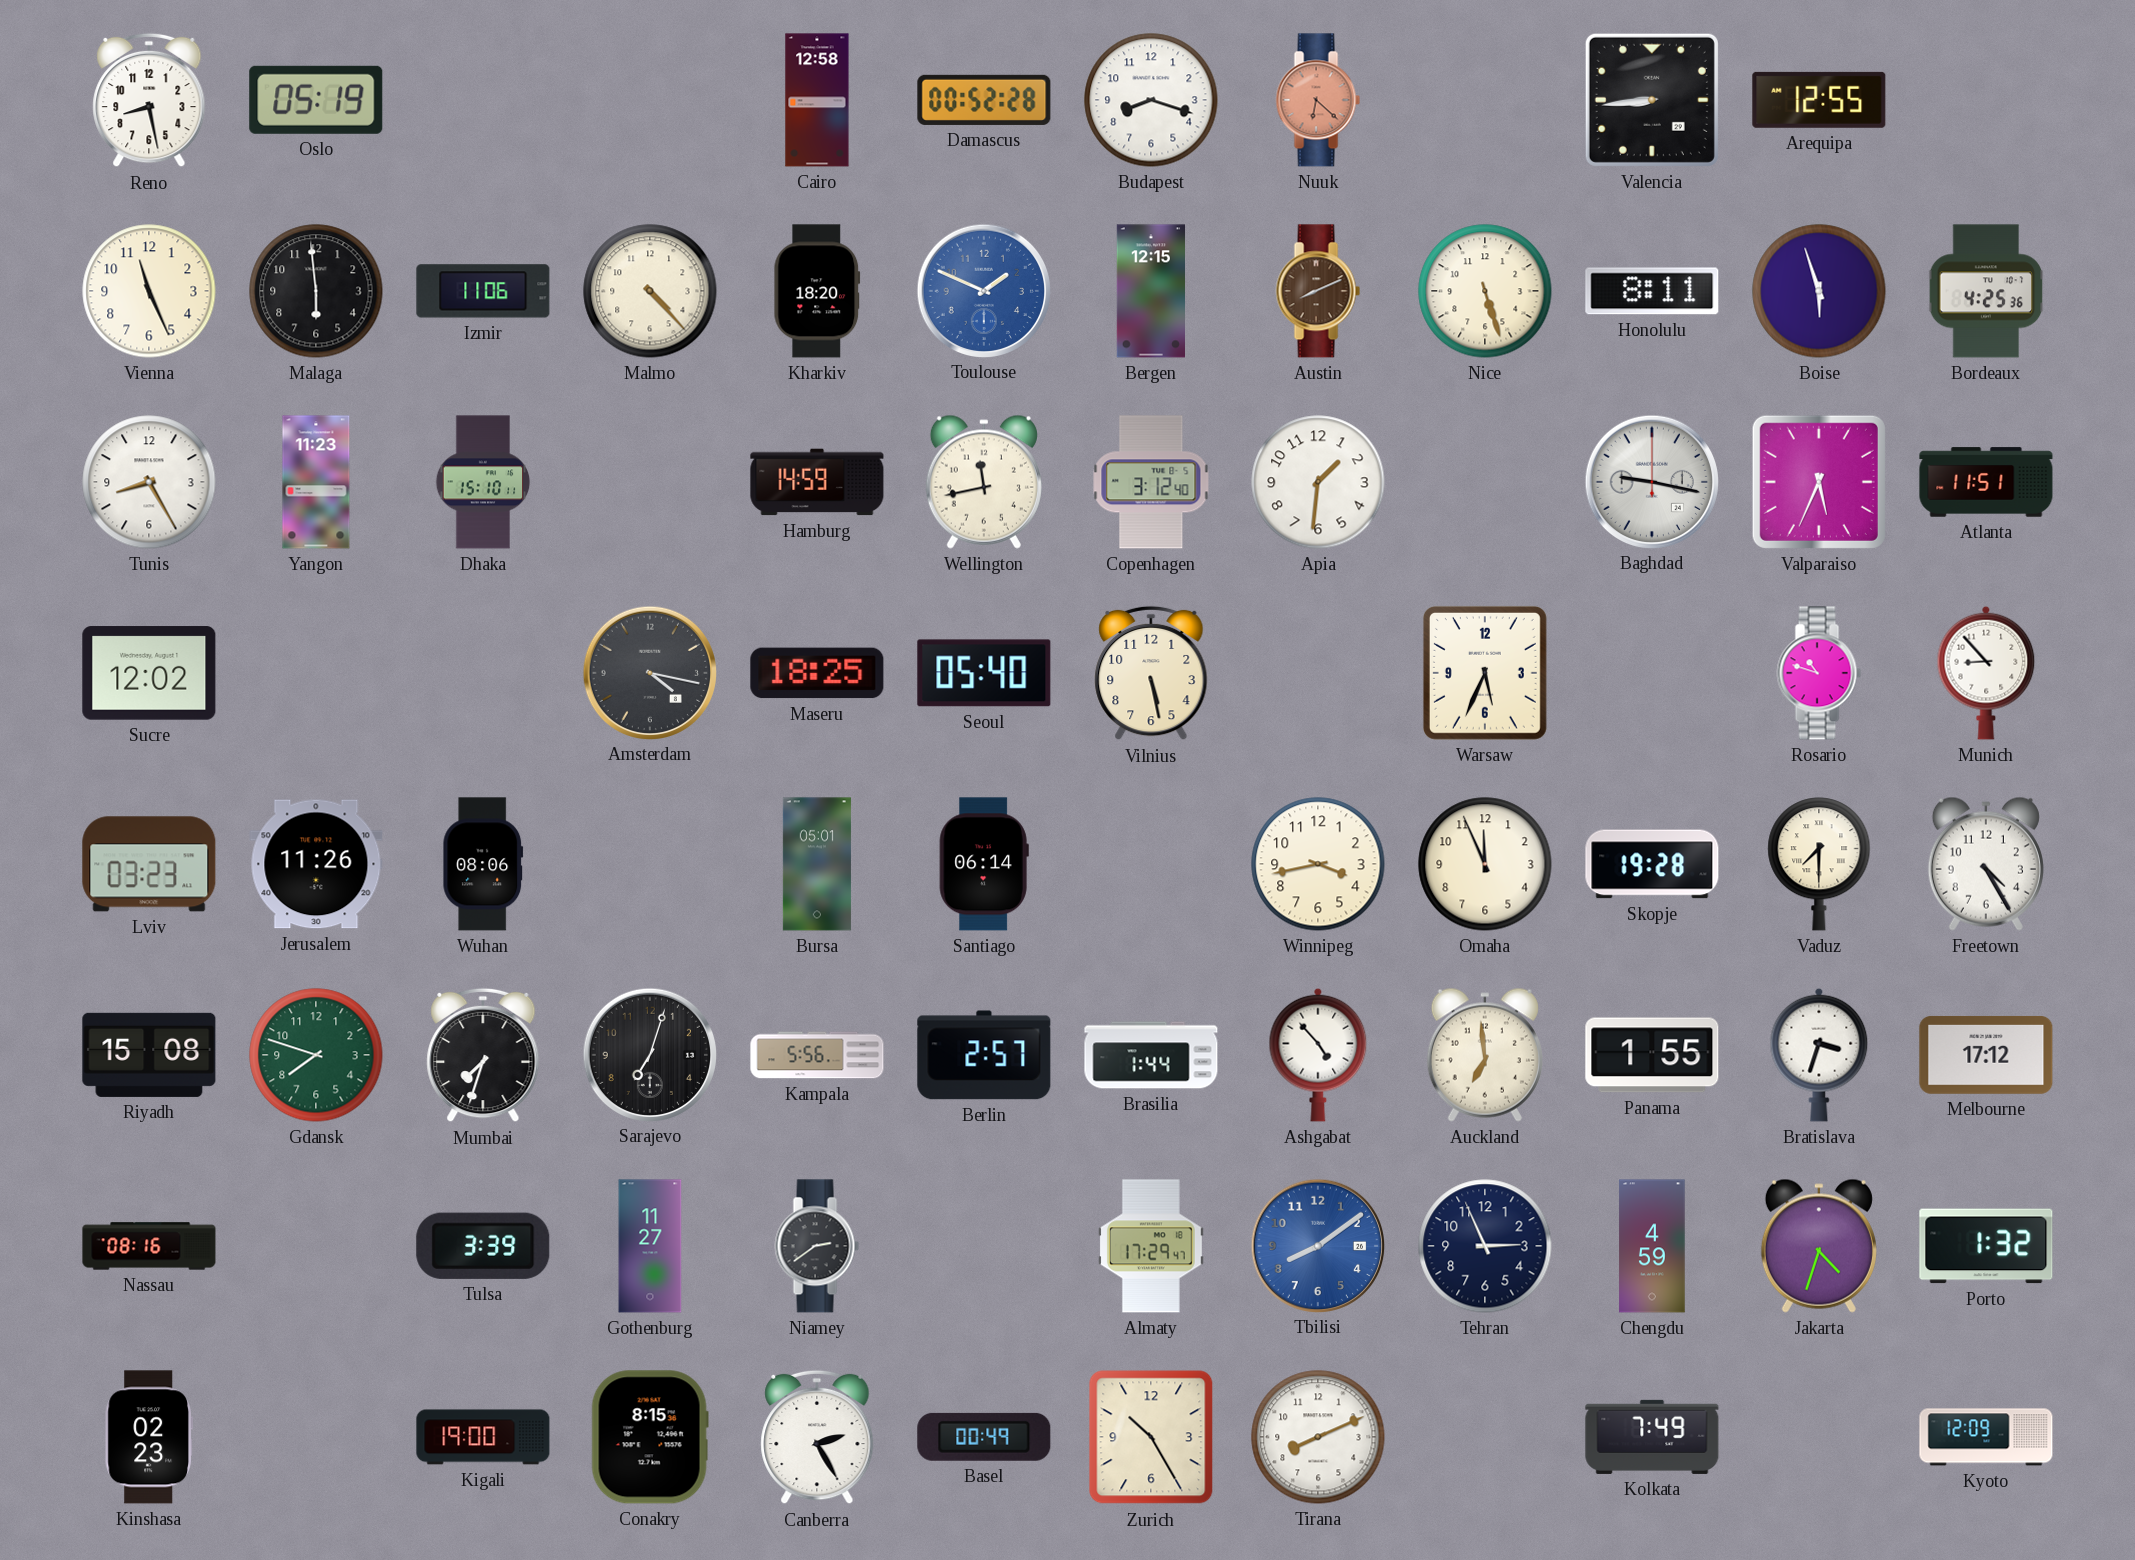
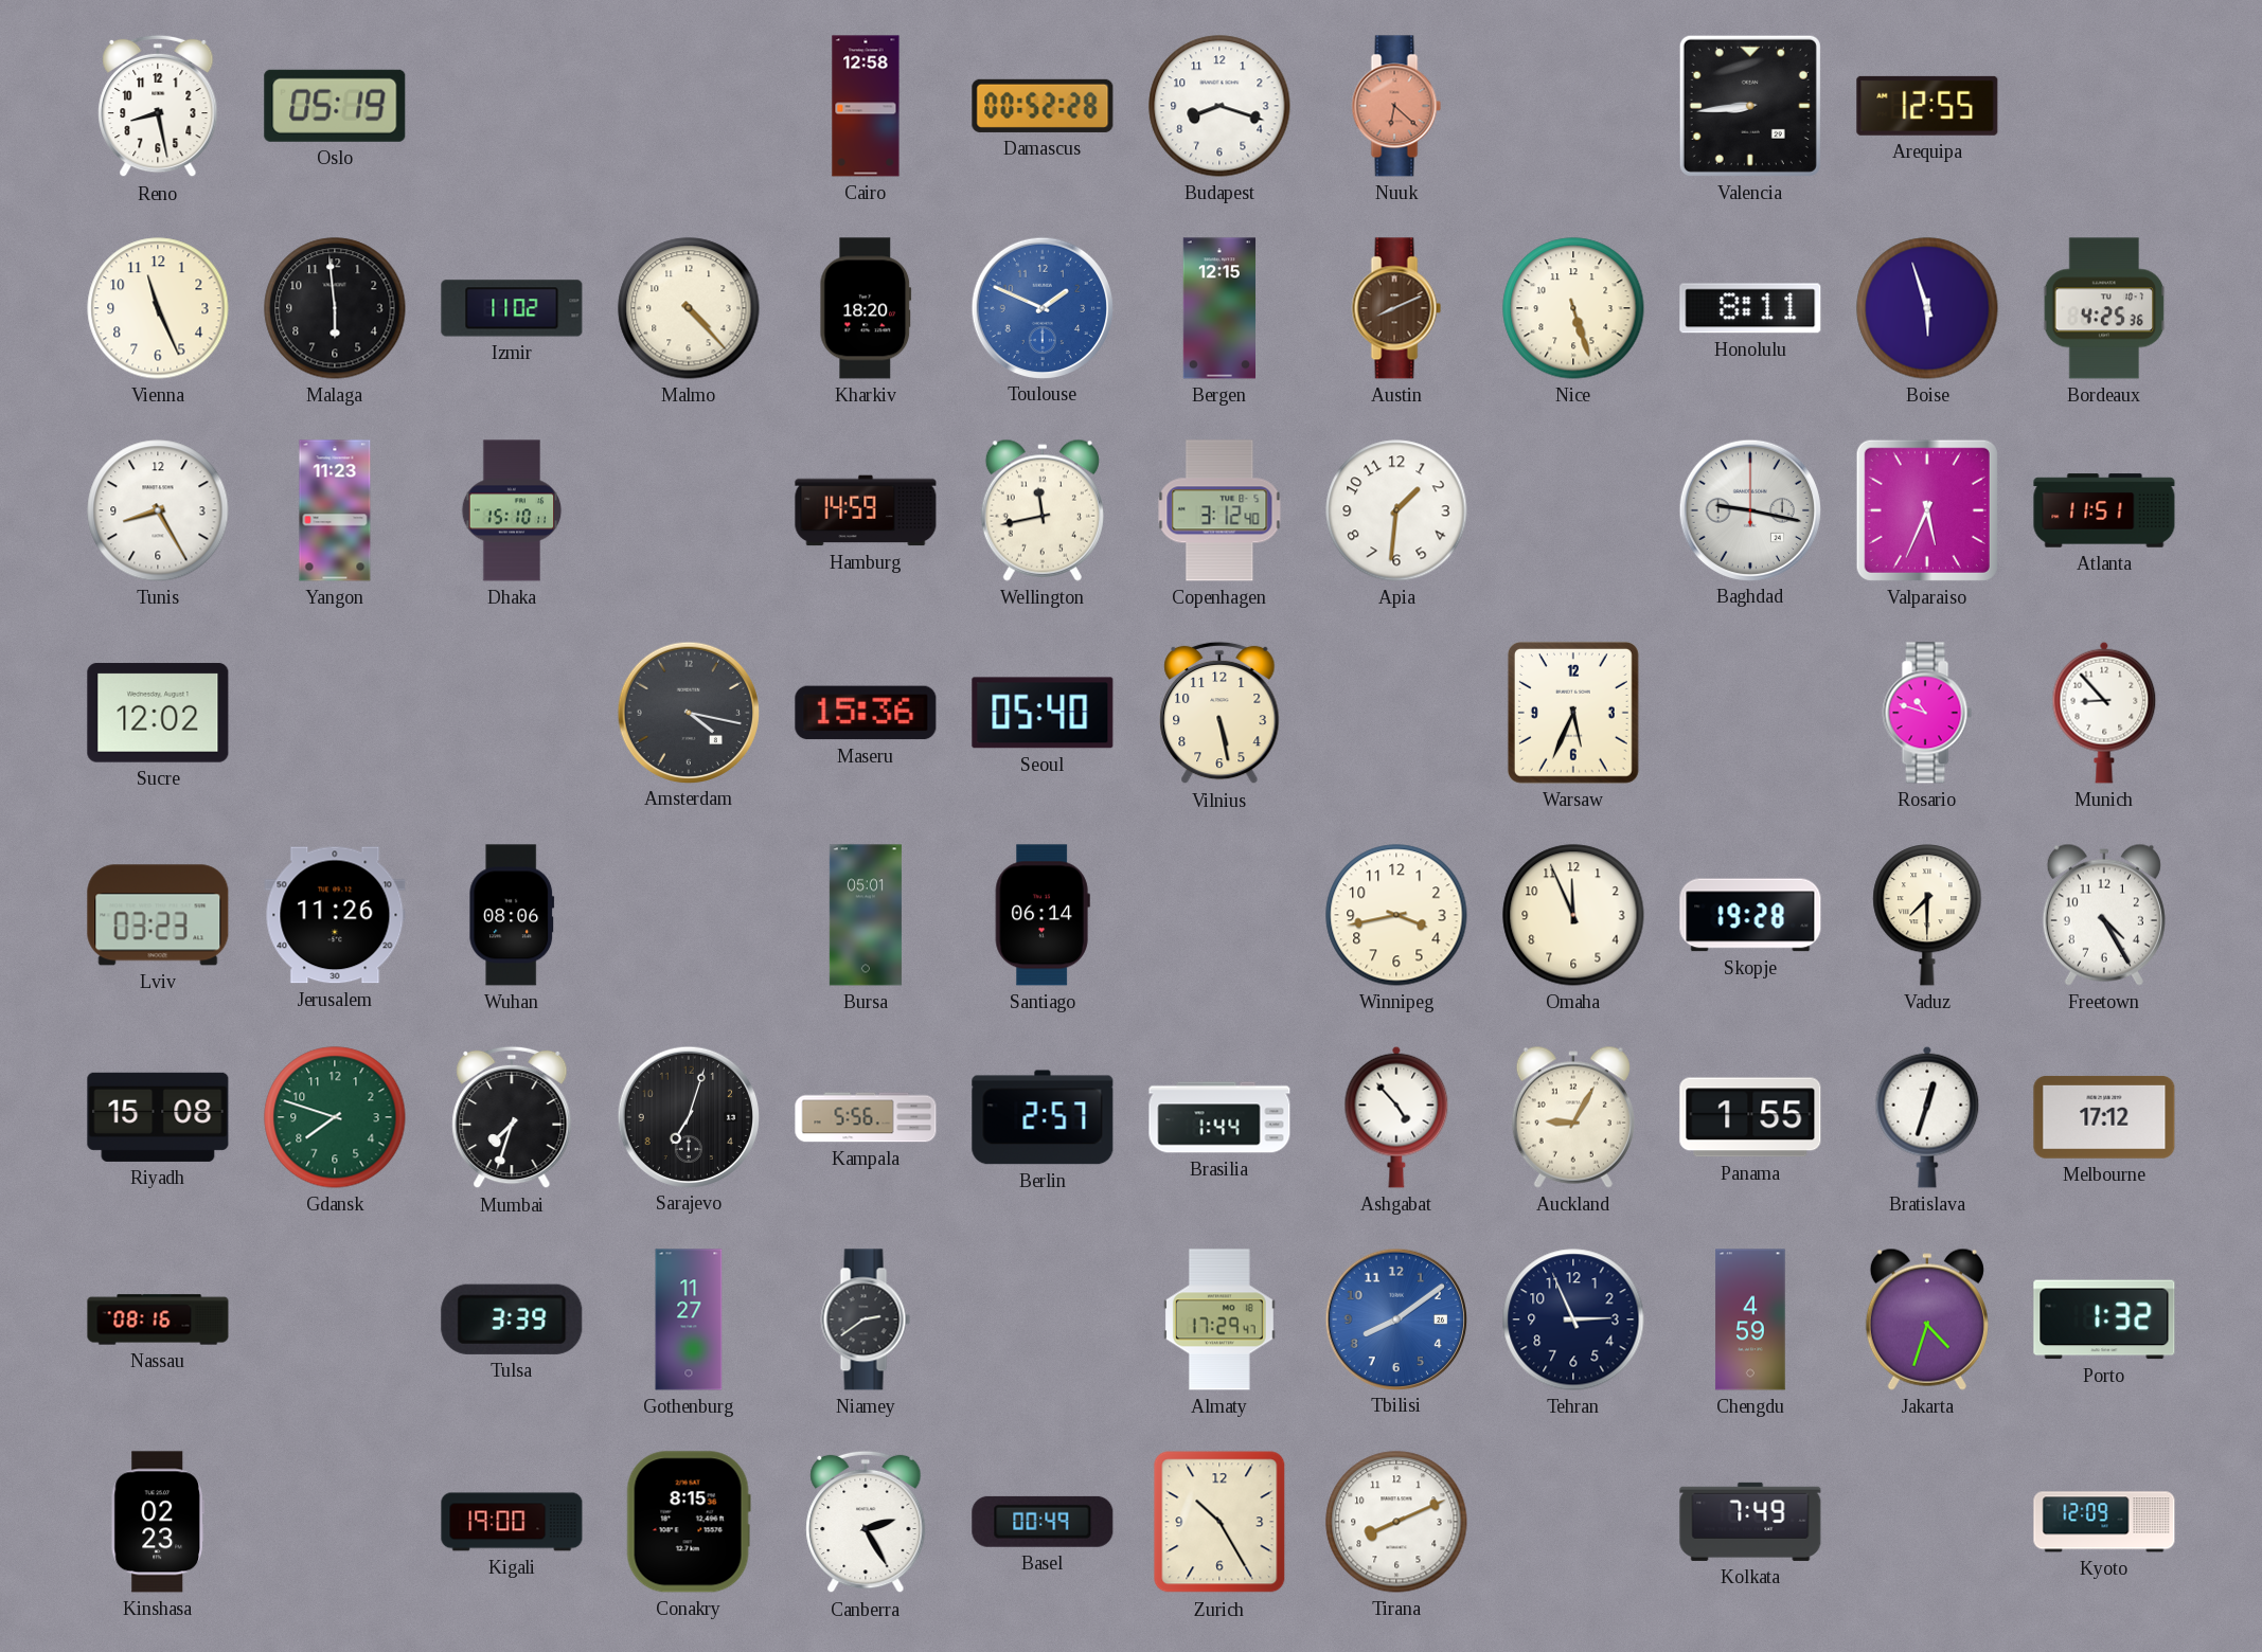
Izmir: 11:06 -> 11:02 (512, 308)
Maseru: 18:25 -> 15:36 (866, 713)
Auckland: 6:59 -> 9:05 (1573, 1117)
Bratislava: 3:33 -> 12:33 (1927, 1117)
